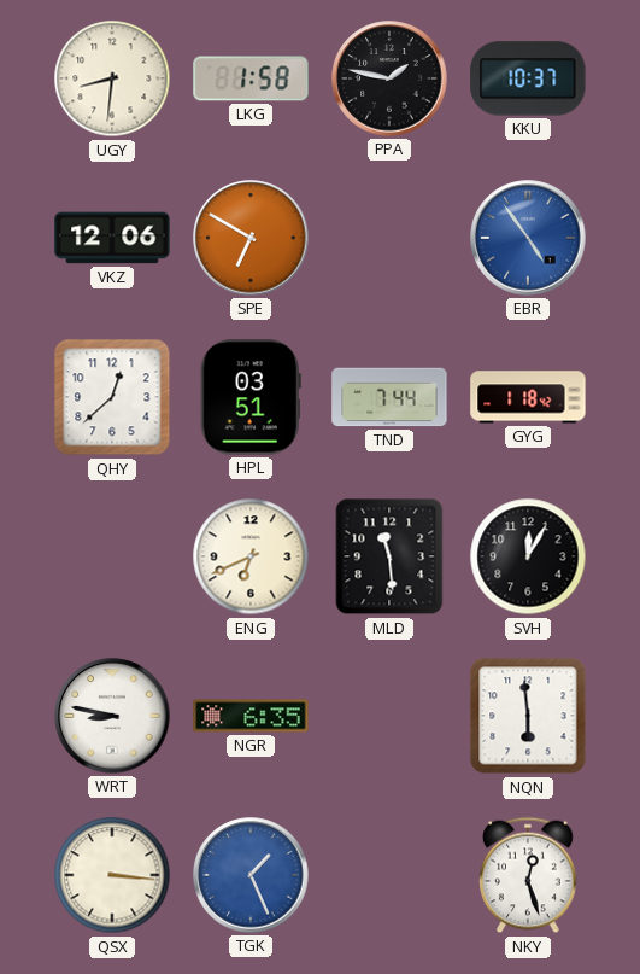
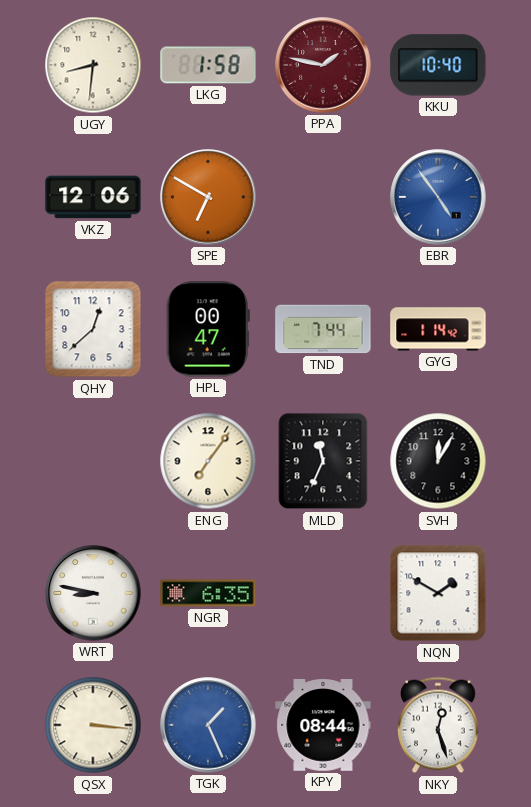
PPA dial: black -> burgundy (323, 65)
KKU: 10:37 -> 10:40 (438, 65)
HPL: 03:51 -> 00:47 (208, 329)
GYG: 1:18 -> 1:14 (438, 329)
ENG: 6:41 -> 7:06 (208, 461)
MLD: 11:29 -> 11:34 (323, 461)
NQN: 5:59 -> 1:50 (438, 593)
KPY: none -> 08:44 (323, 726)
